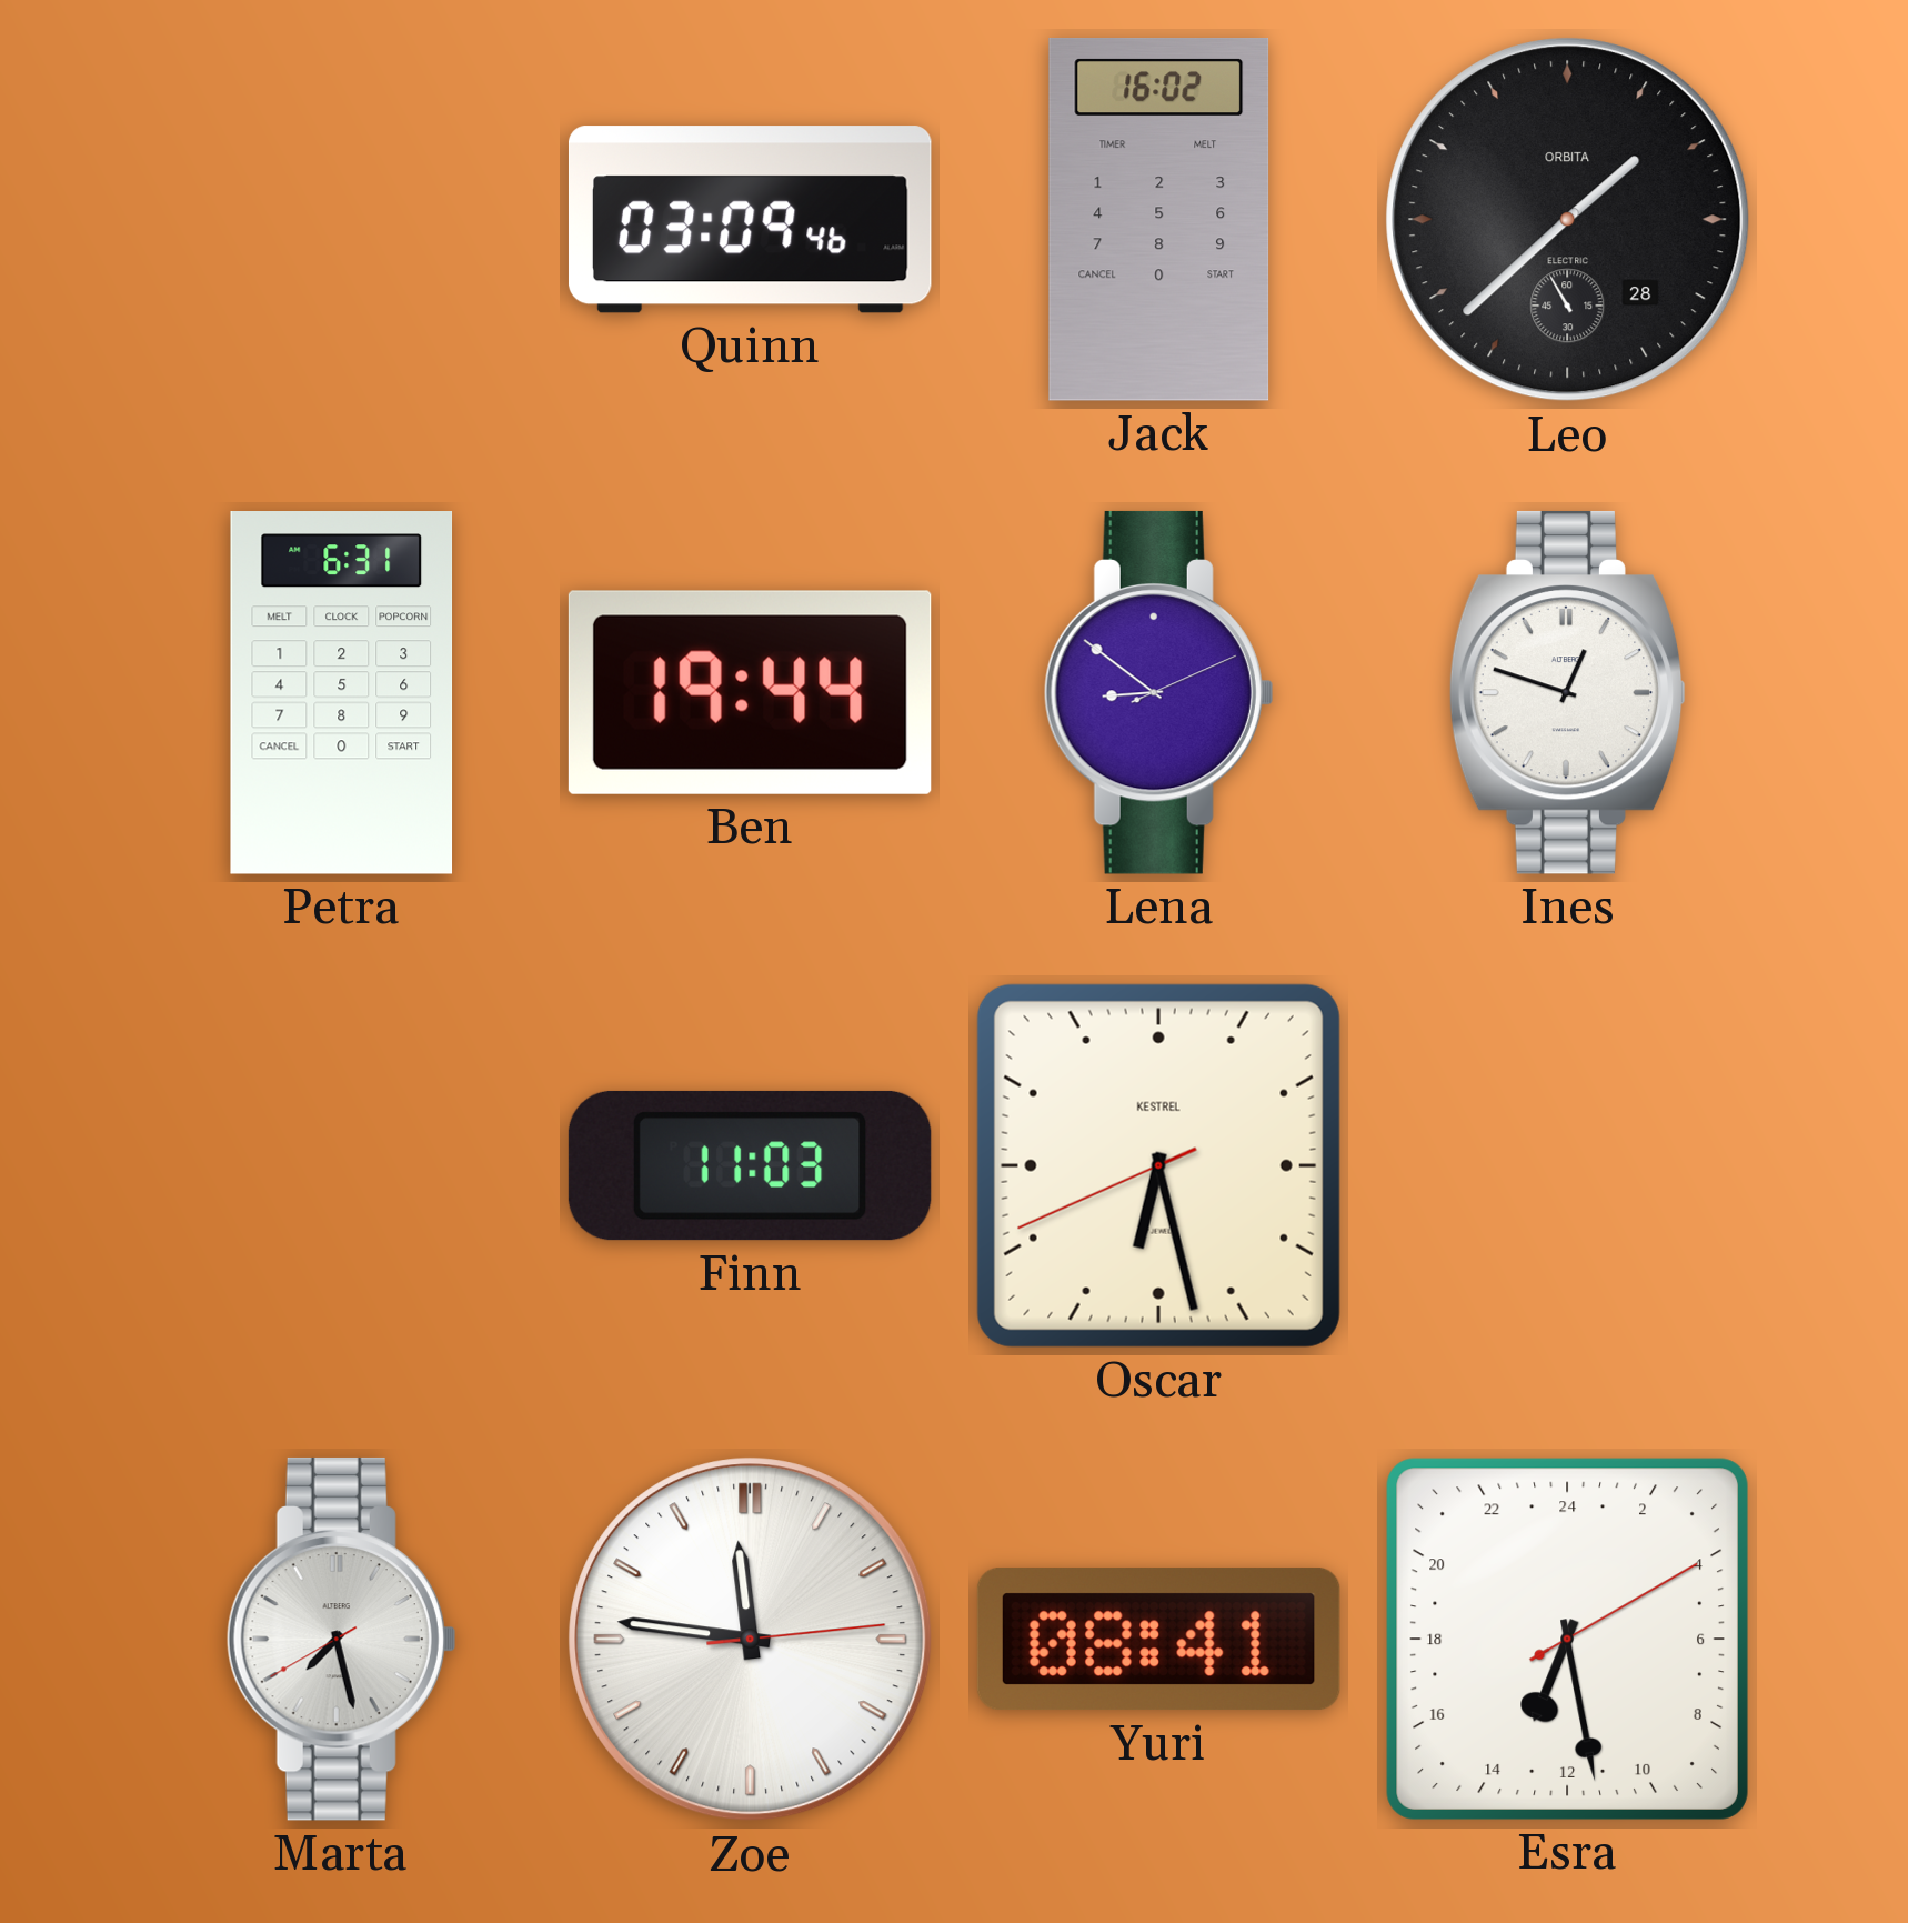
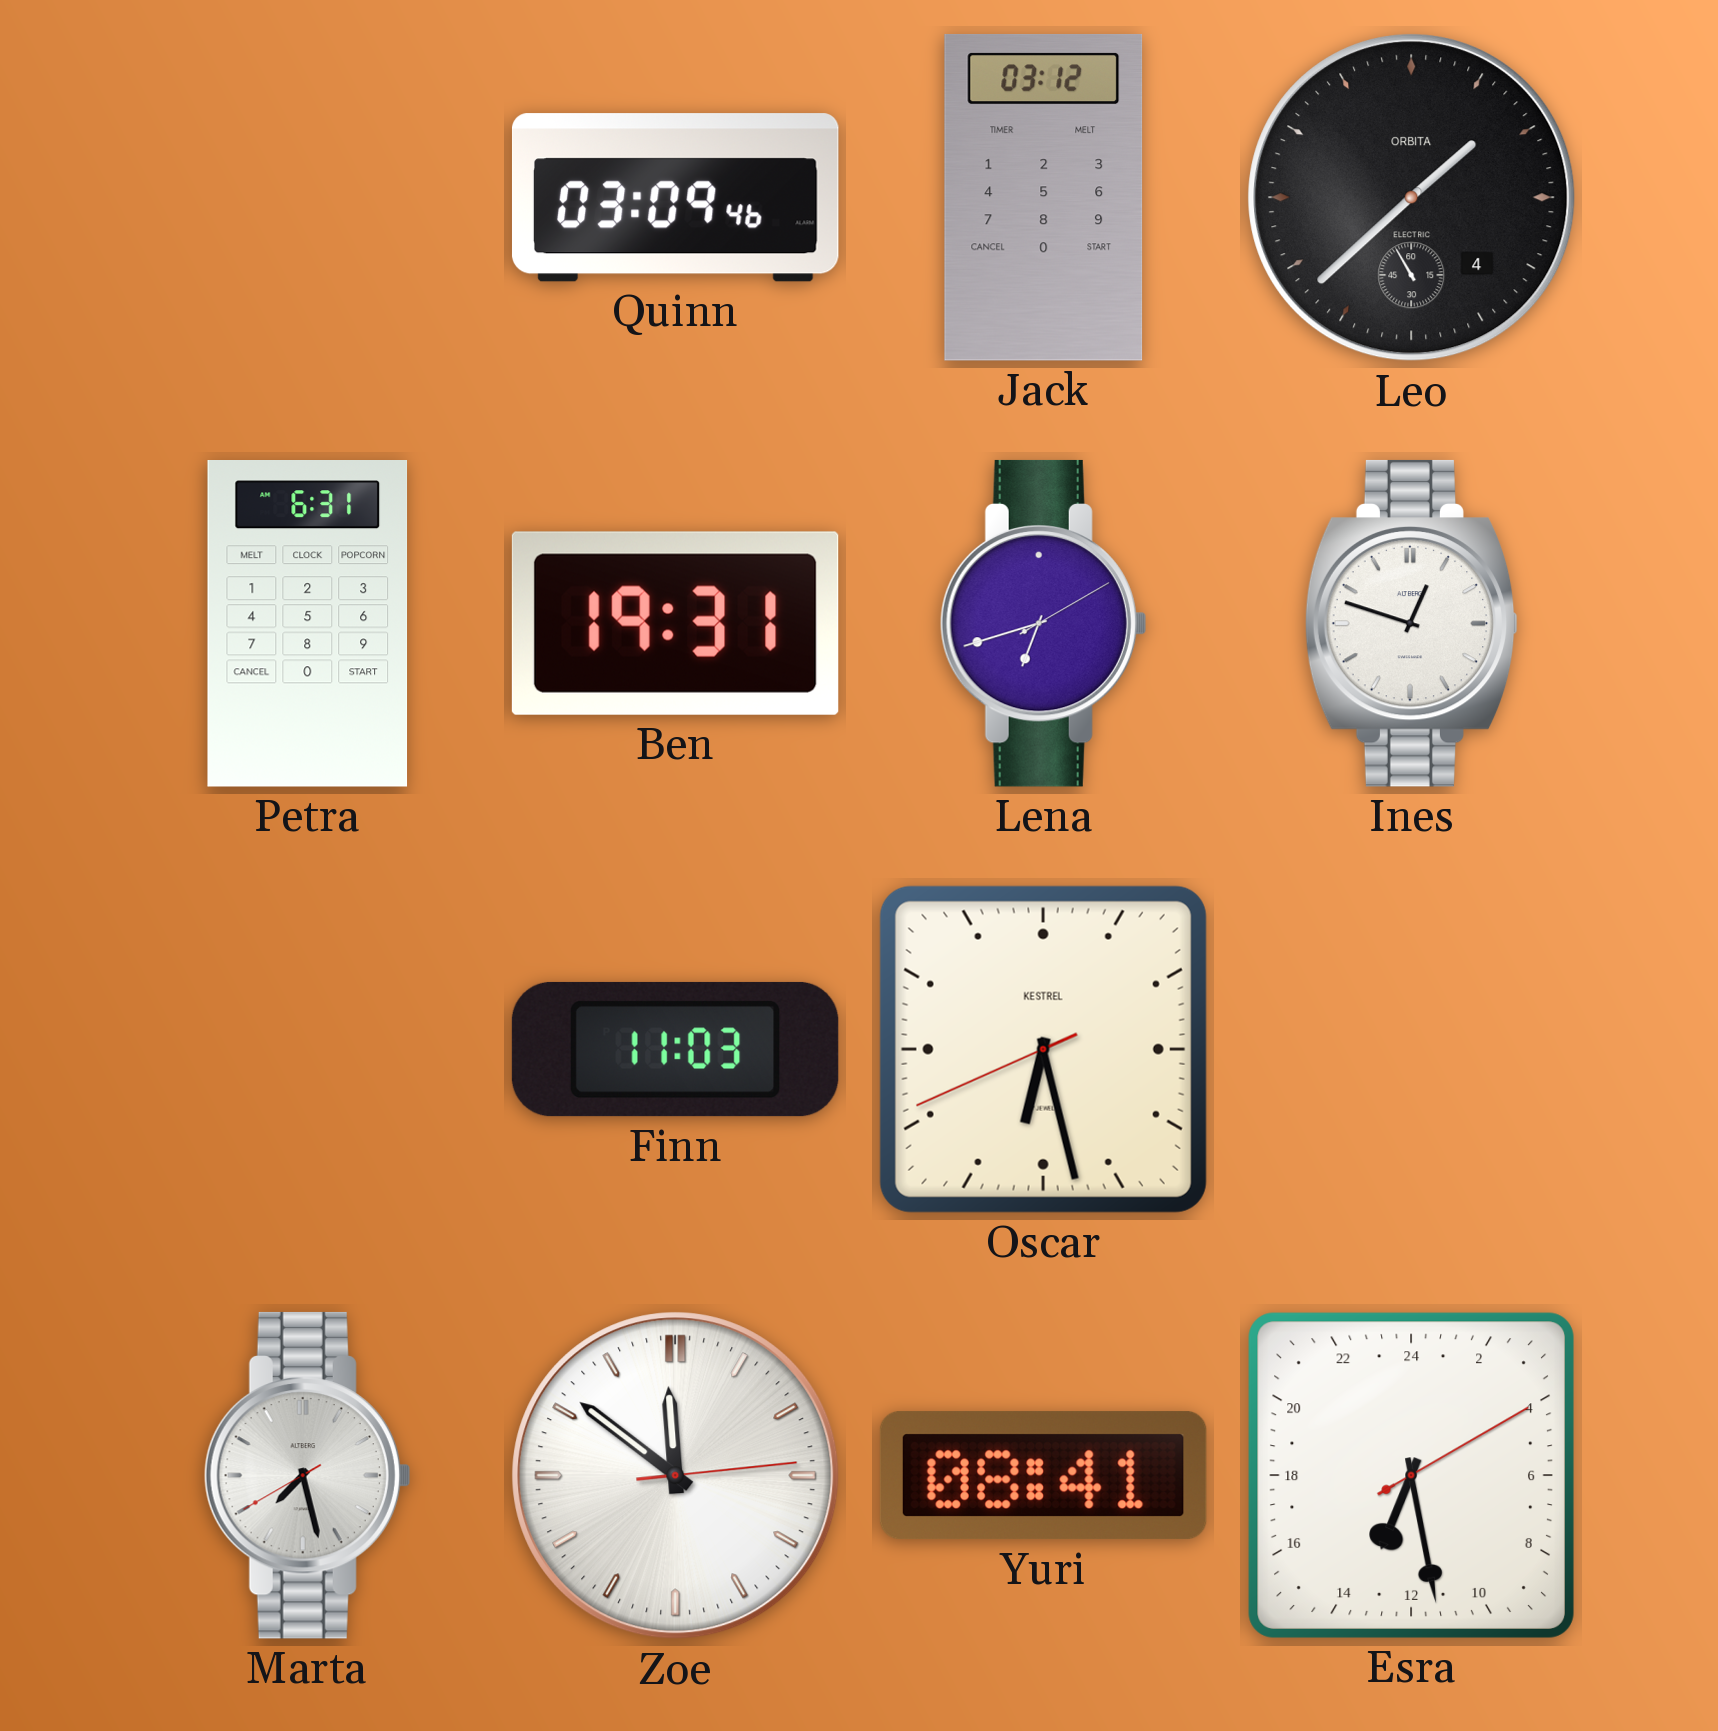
Jack: 16:02 -> 03:12 (1044, 197)
Leo date: 28 -> 4 (1412, 198)
Ben: 19:44 -> 19:31 (675, 623)
Lena: 8:51 -> 6:42 (1043, 623)
Zoe: 11:46 -> 11:51 (676, 1476)
